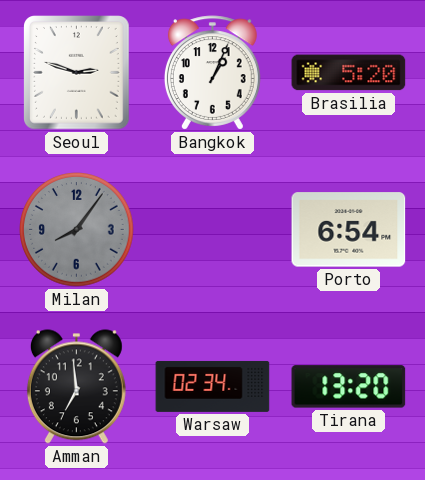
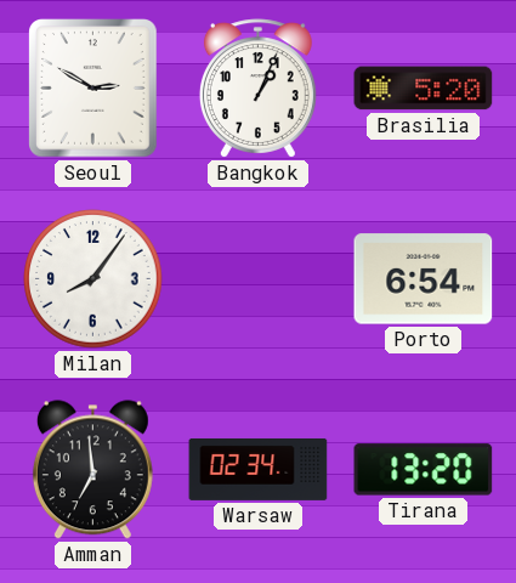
Seoul: 2:48 -> 2:50 (93, 89)
Milan dial: grey -> white (93, 279)
